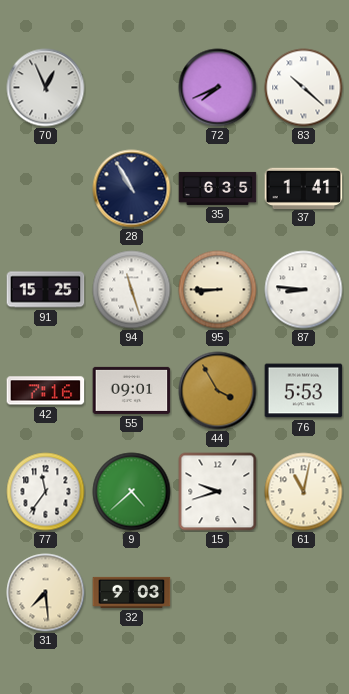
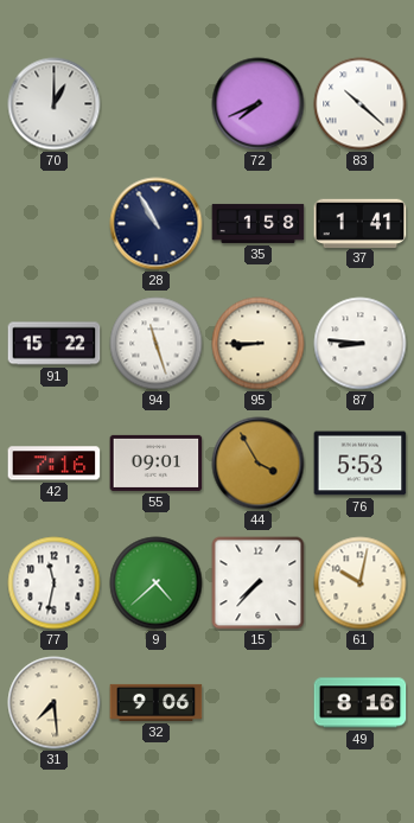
70: 12:56 -> 1:00 (55, 104)
35: 6:35 -> 1:58 (259, 223)
91: 15:25 -> 15:22 (55, 344)
77: 11:36 -> 11:32 (55, 583)
15: 9:42 -> 7:37 (259, 583)
61: 11:02 -> 10:02 (361, 583)
32: 9:03 -> 9:06 (157, 702)
49: none -> 8:16 (361, 703)
